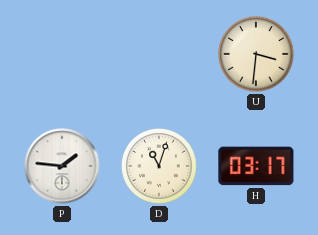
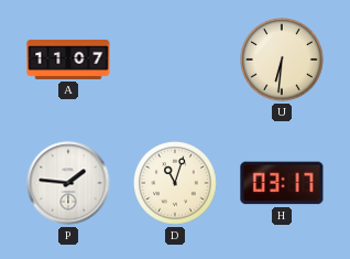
A: none -> 11:07 (68, 60)
U: 3:31 -> 6:31 (282, 60)
